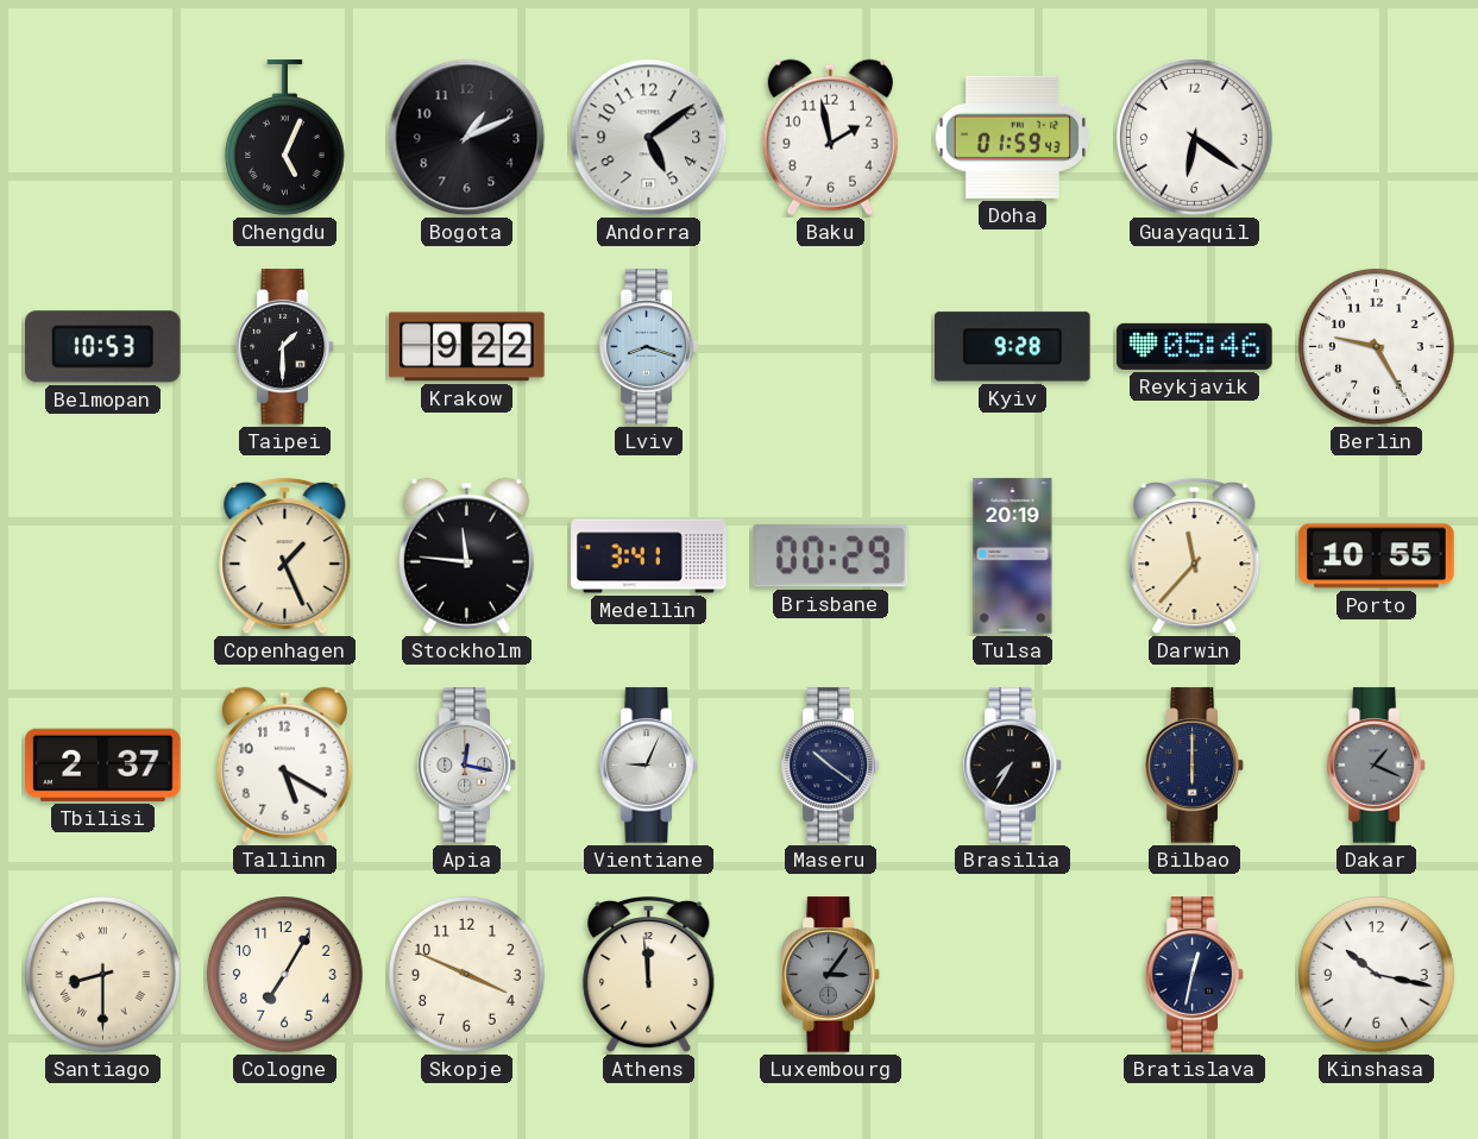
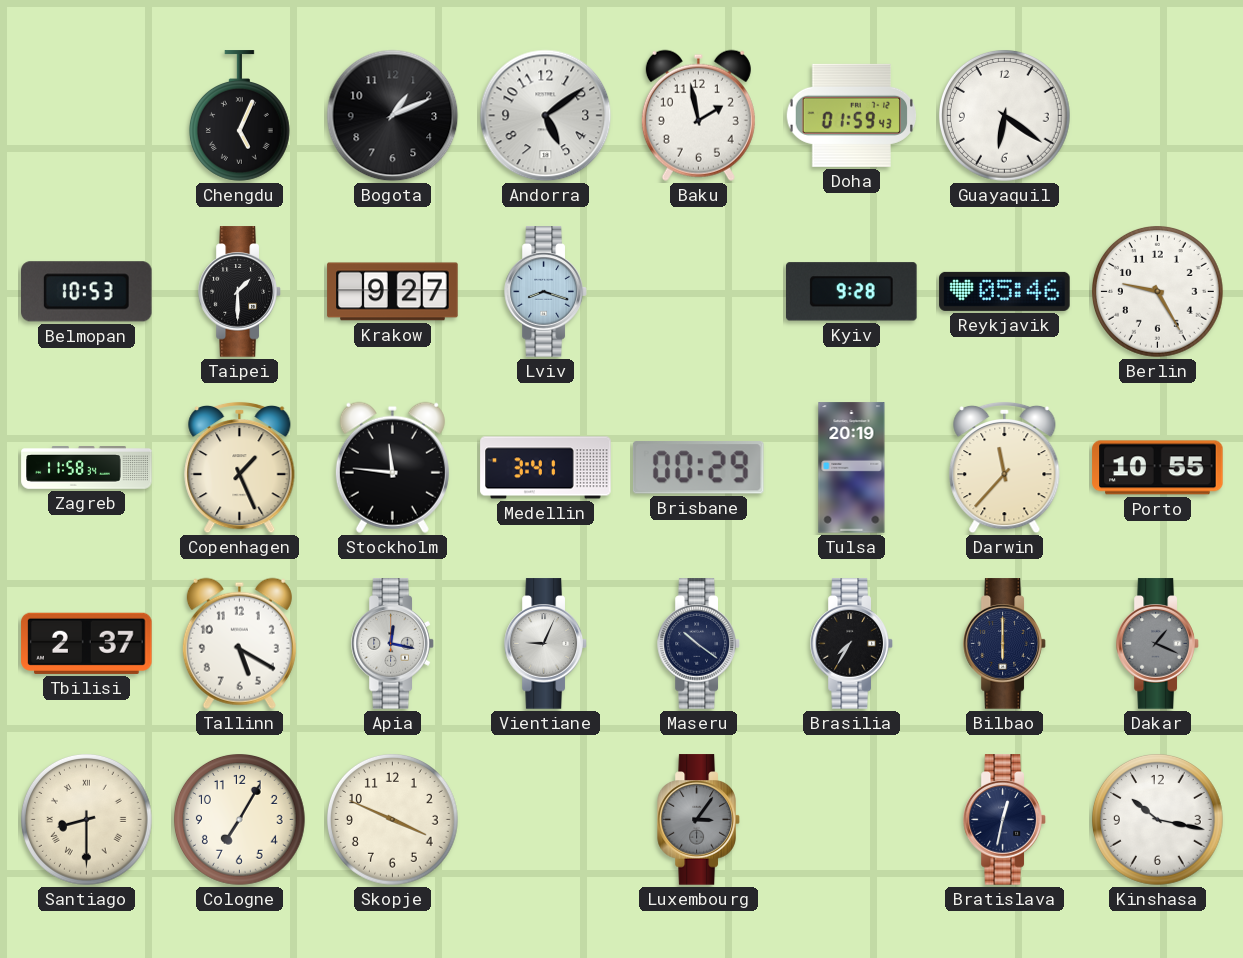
Krakow: 9:22 -> 9:27 (393, 292)
Zagreb: none -> 11:58 (87, 468)
Athens: 11:59 -> none (649, 975)
